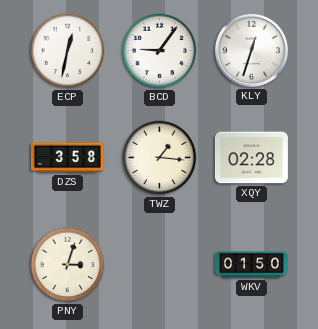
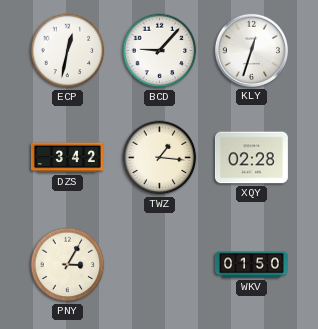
BCD: 9:06 -> 9:07 (160, 51)
DZS: 3:58 -> 3:42 (67, 158)
PNY: 3:03 -> 3:05 (68, 265)
